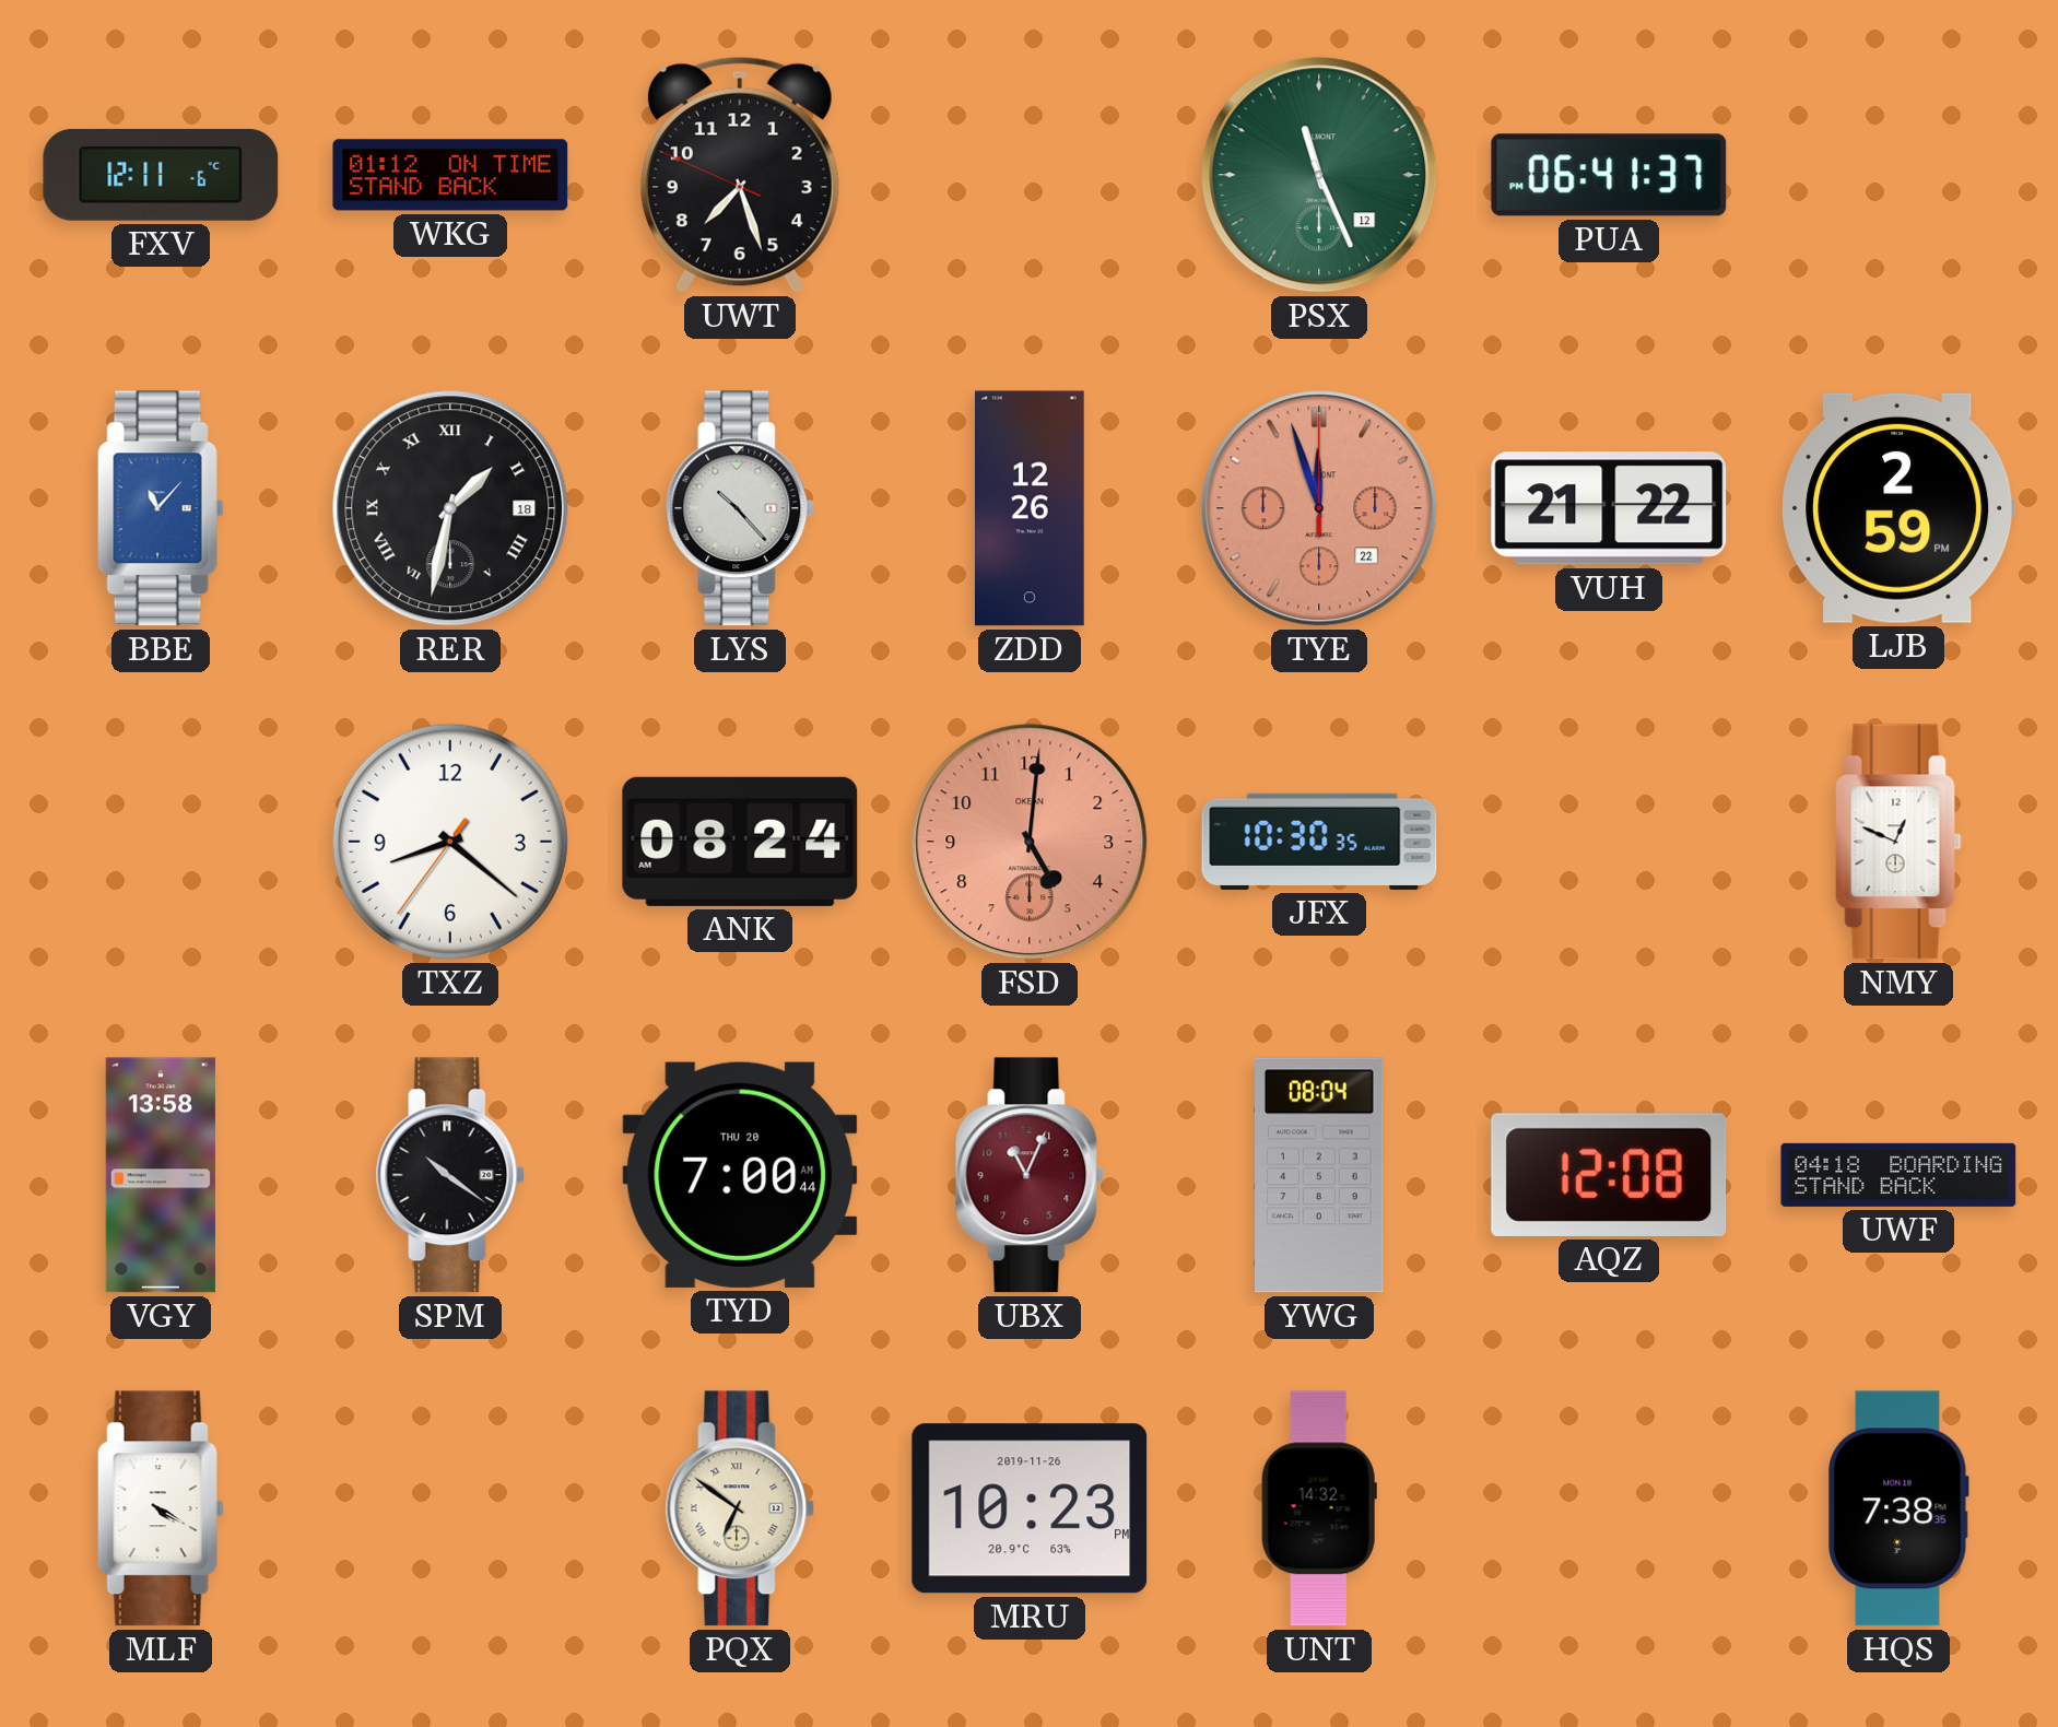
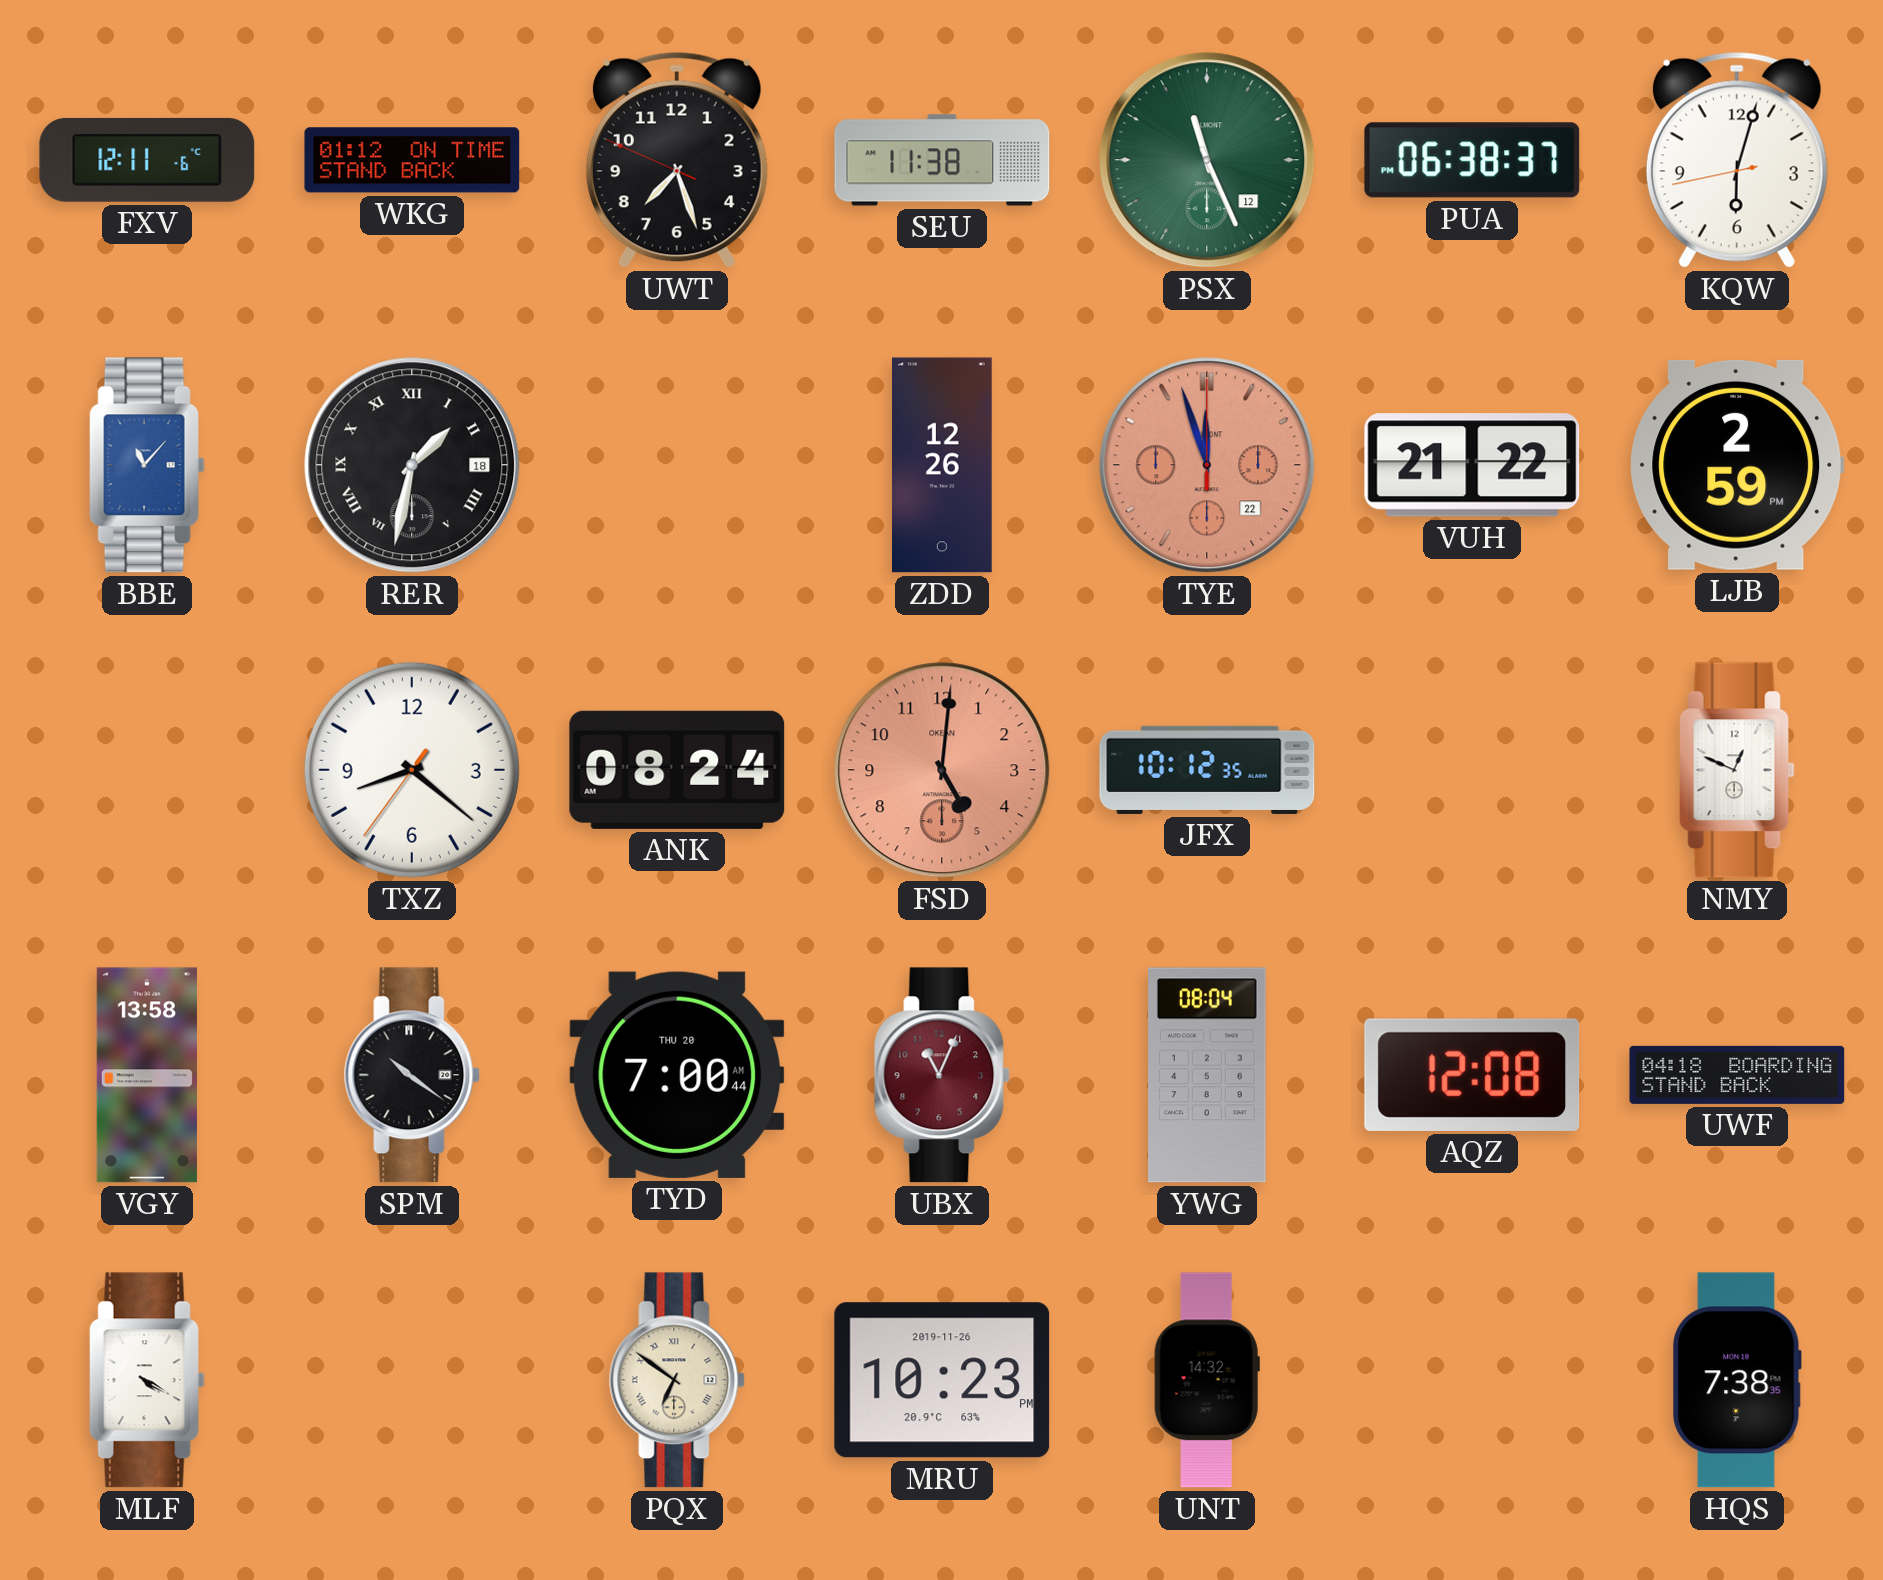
SEU: none -> 11:38 (942, 160)
PUA: 06:41 -> 06:38 (1472, 160)
KQW: none -> 6:02 (1737, 160)
LYS: 10:23 -> none (740, 508)
JFX: 10:30 -> 10:12 (1207, 770)
